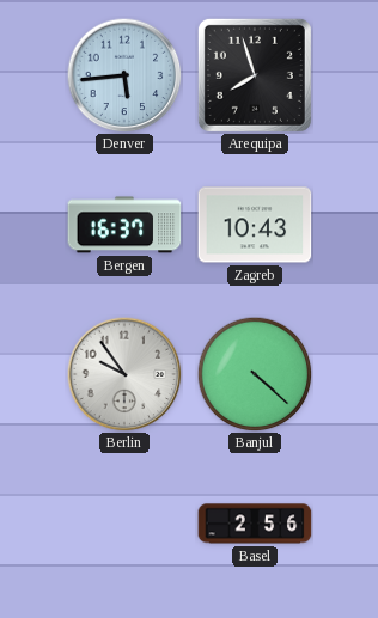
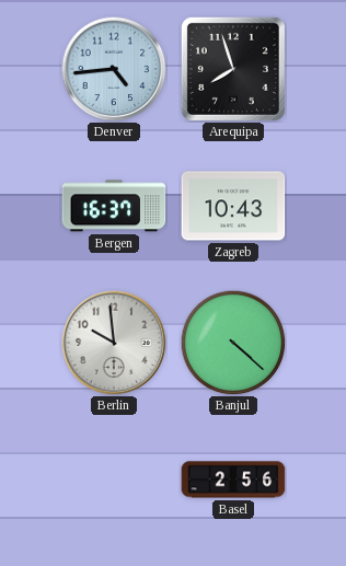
Denver: 5:44 -> 4:44 (114, 69)
Berlin: 9:54 -> 9:59 (114, 343)
